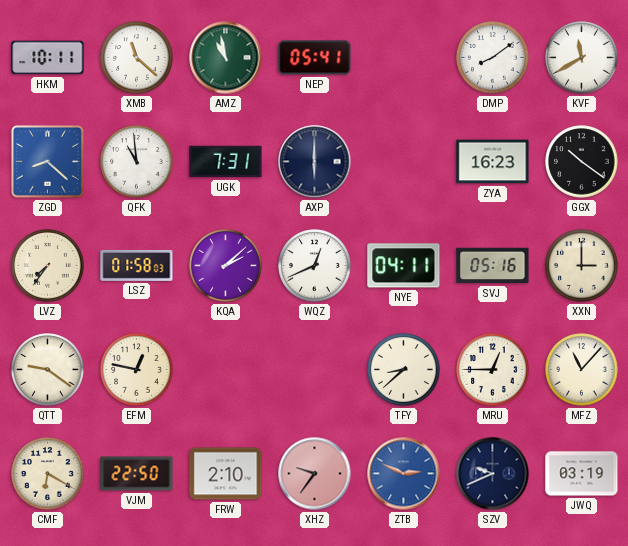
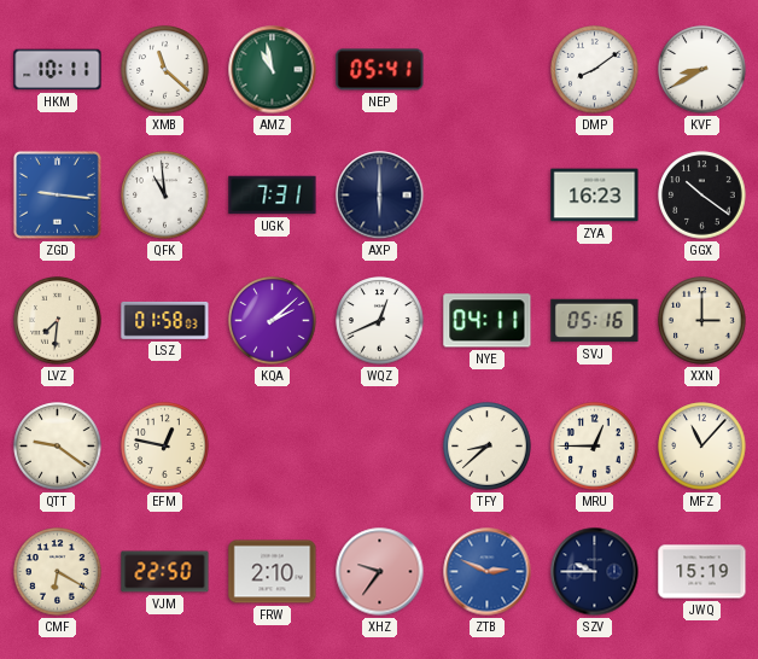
KVF: 11:40 -> 8:40 (702, 70)
ZGD: 8:22 -> 9:16 (57, 194)
LVZ: 7:36 -> 7:31 (58, 321)
SZV: 9:41 -> 9:45 (595, 572)
JWQ: 03:19 -> 15:19 (702, 572)
